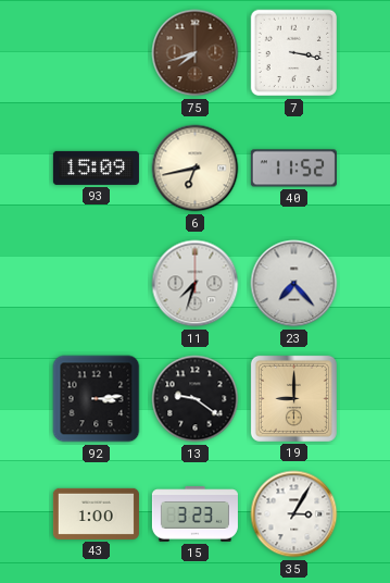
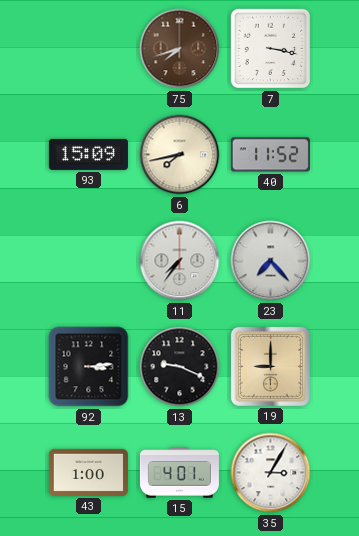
6: 6:43 -> 7:43 (180, 155)
11: 7:33 -> 7:36 (180, 261)
13: 9:21 -> 9:19 (180, 367)
15: 3:23 -> 4:01 (179, 473)
